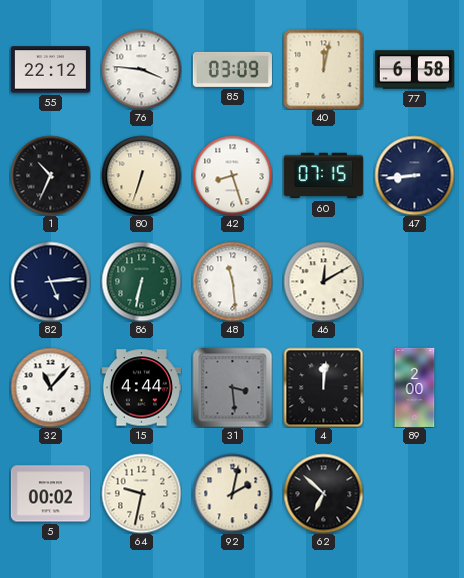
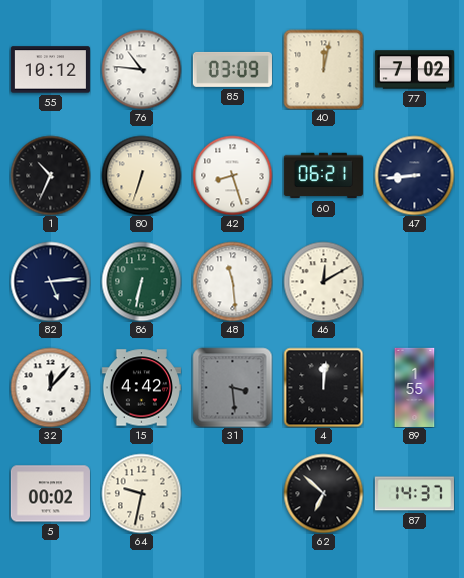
55: 22:12 -> 10:12 (50, 70)
76: 3:46 -> 10:46 (141, 69)
77: 6:58 -> 7:02 (414, 70)
60: 07:15 -> 06:21 (323, 176)
32: 11:07 -> 12:07 (50, 387)
15: 4:44 -> 4:42 (141, 388)
89: 2:00 -> 1:55 (415, 387)
92: 2:02 -> none (232, 493)
87: none -> 14:37 (414, 494)
